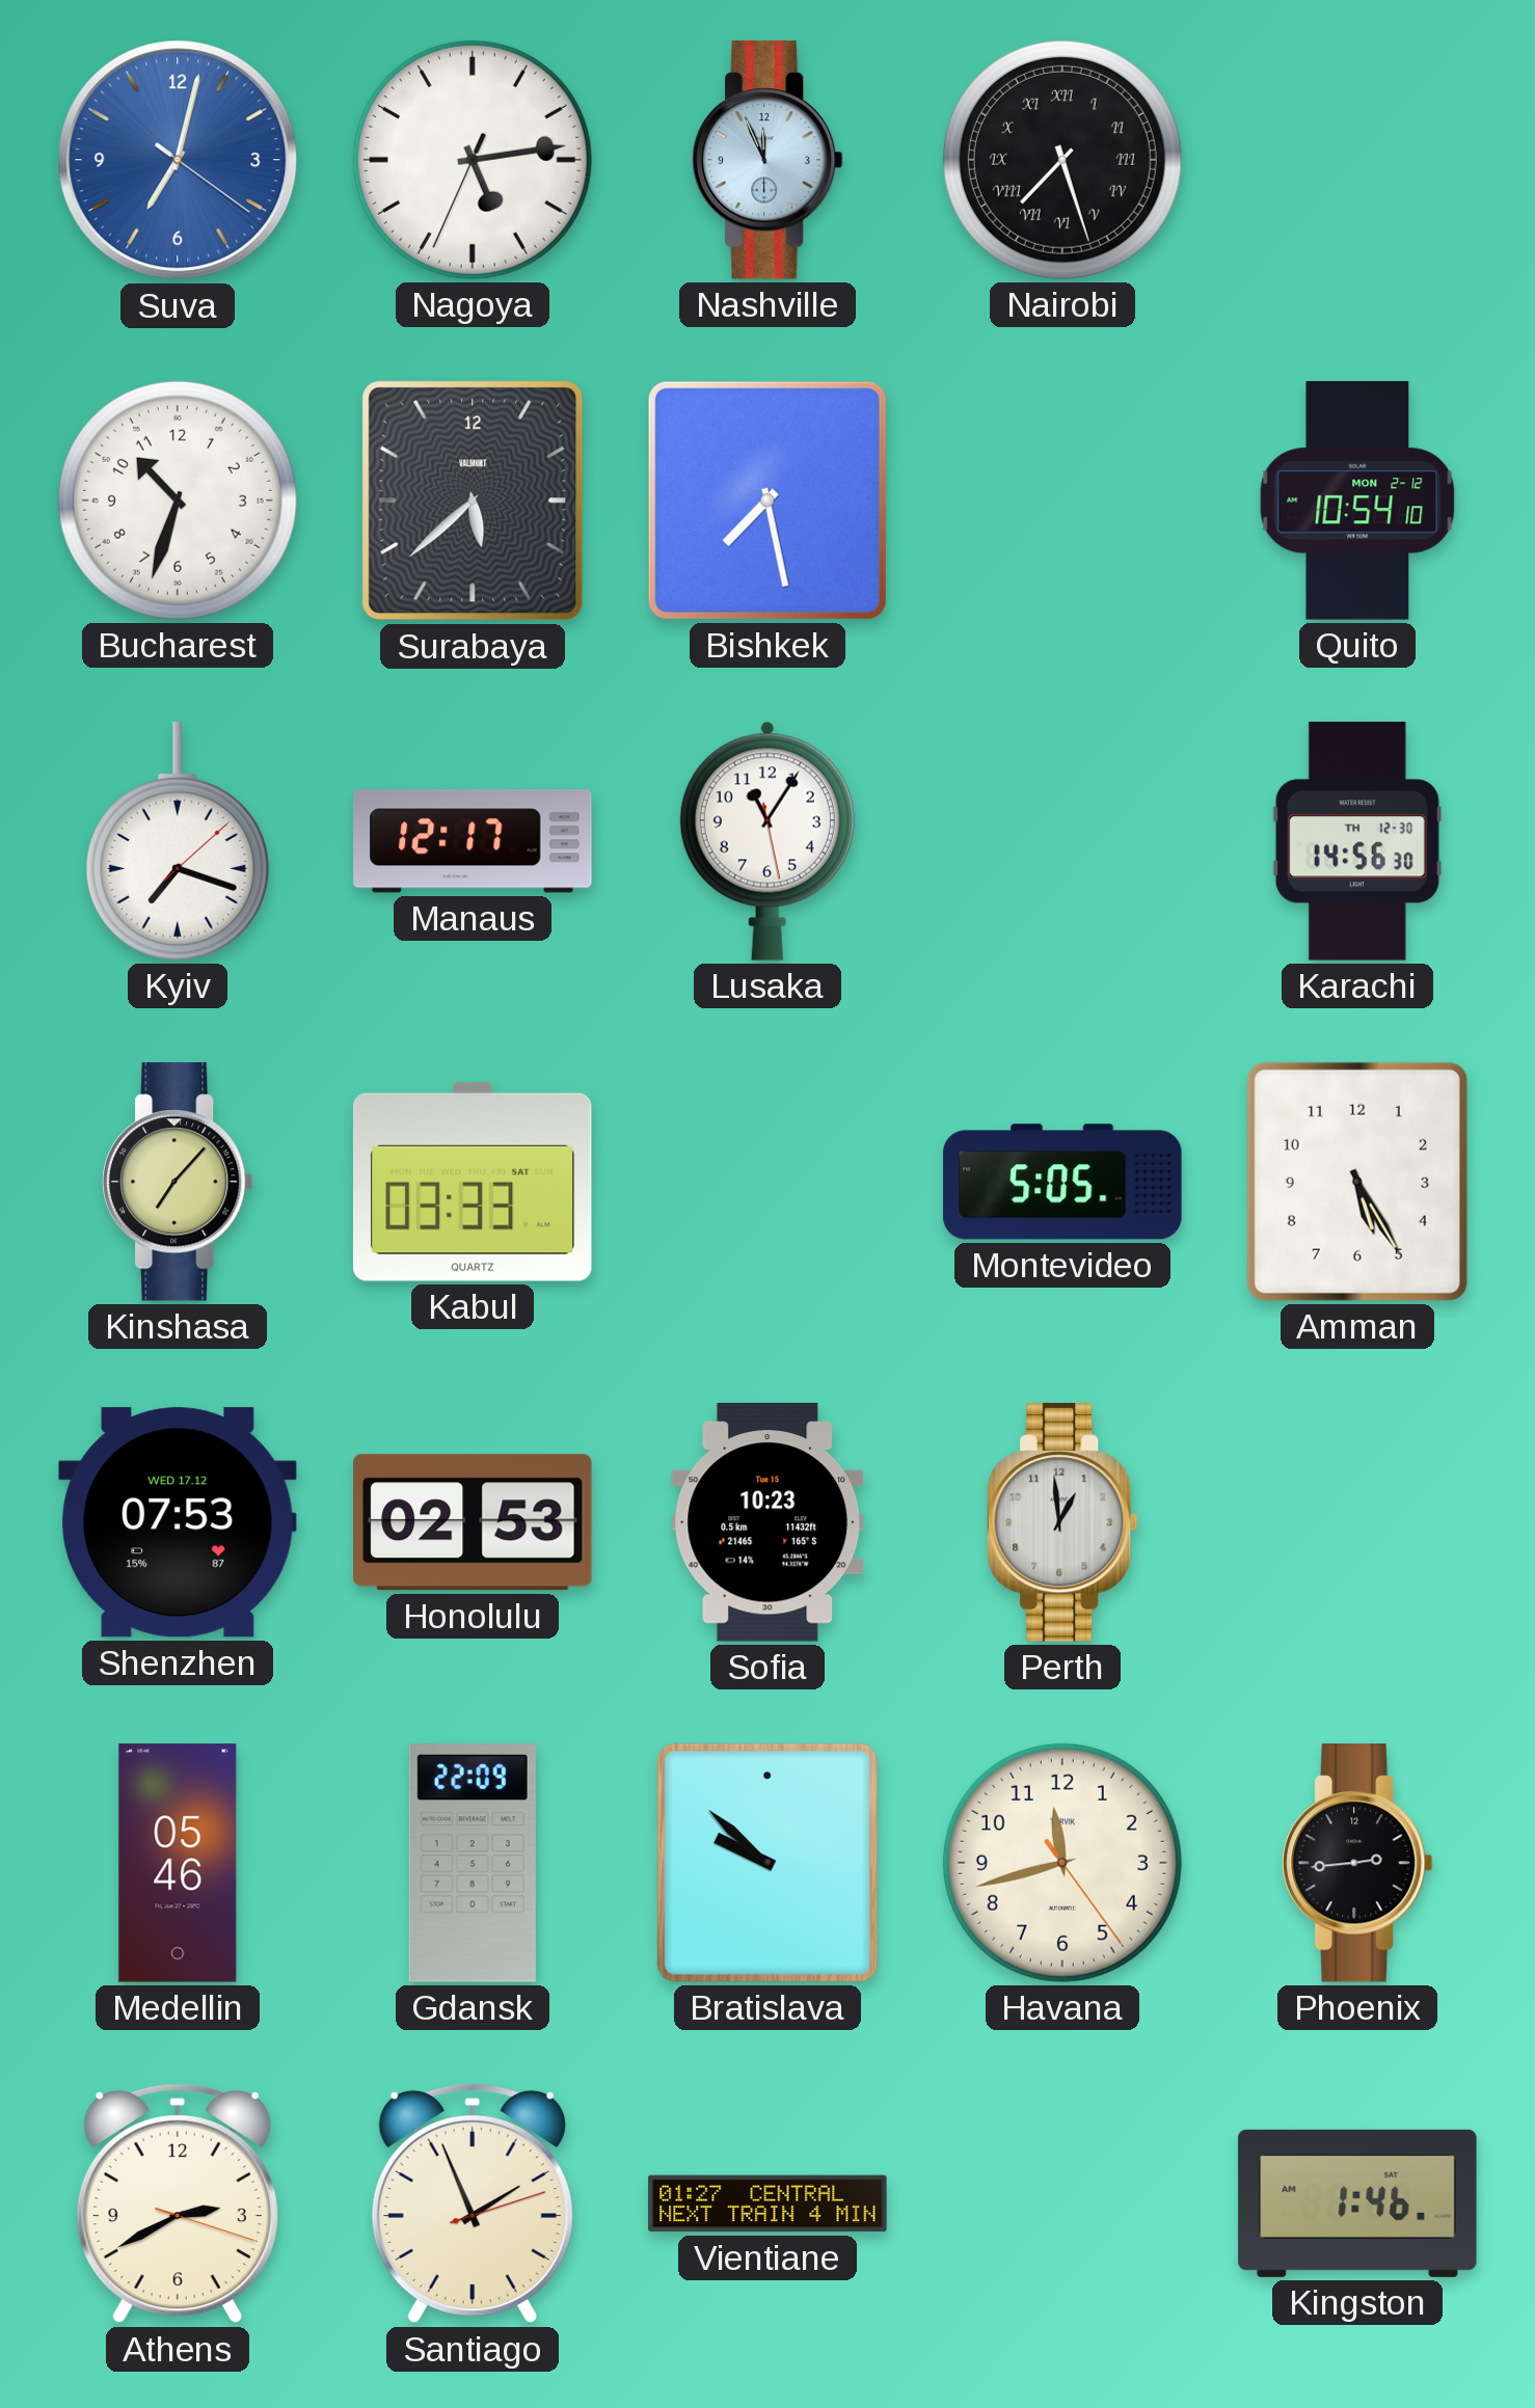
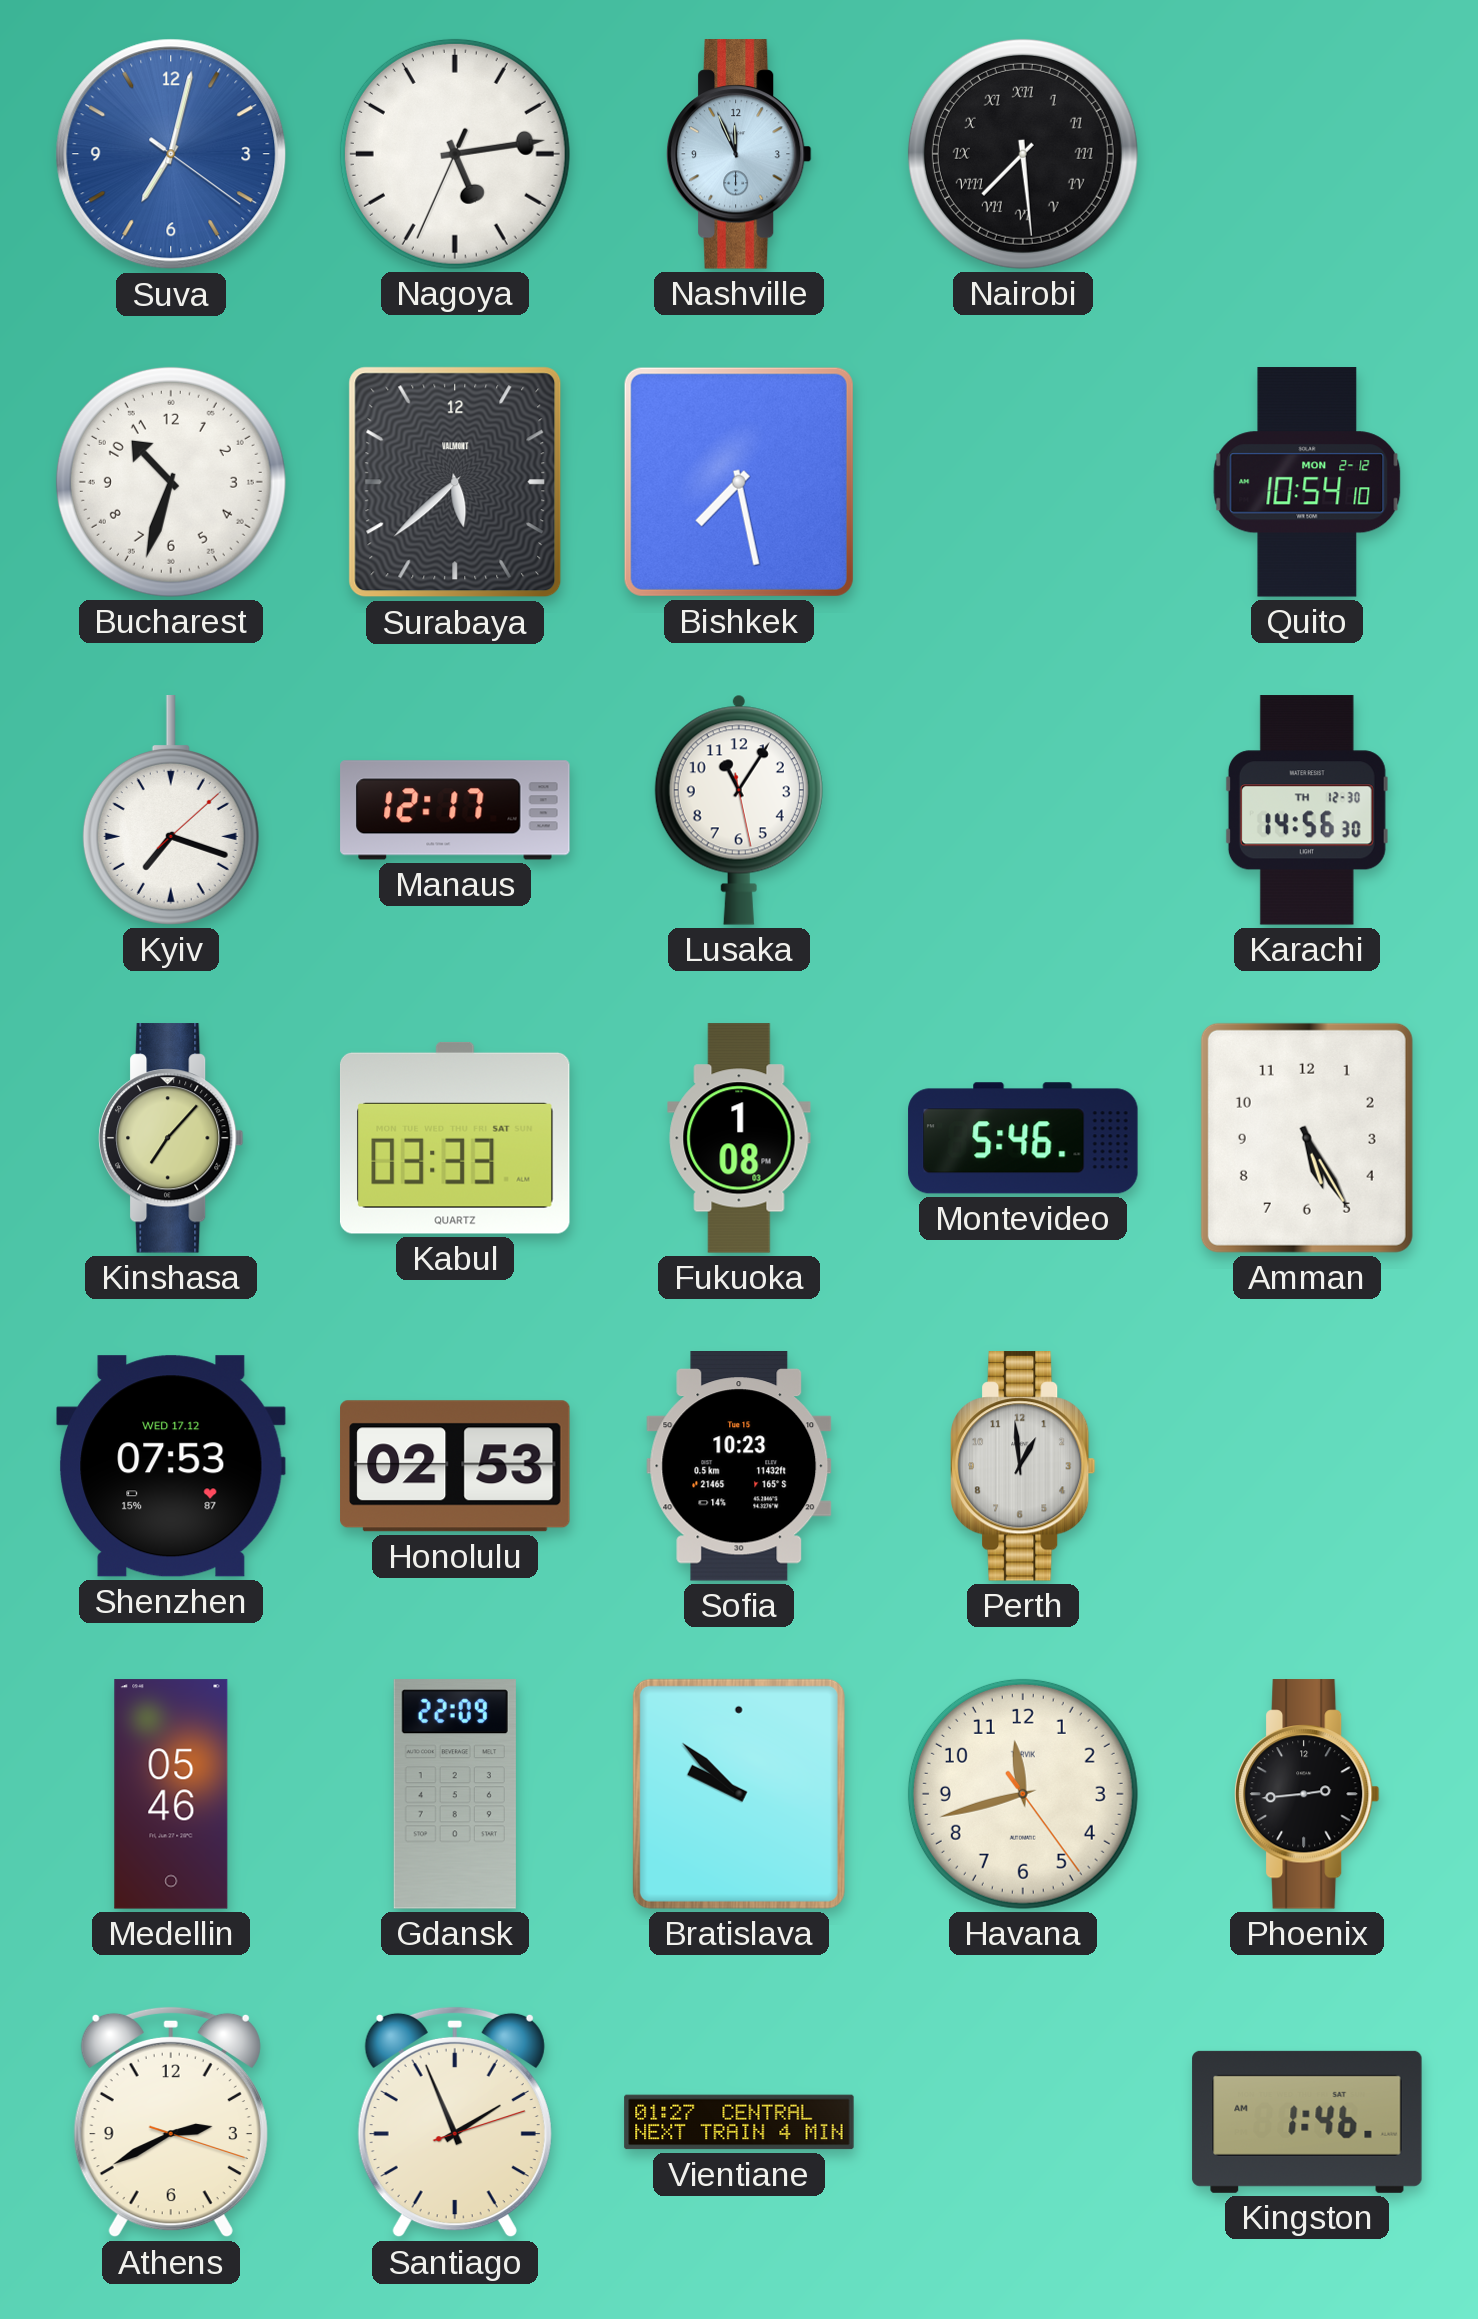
Nairobi: 7:27 -> 7:29 (1023, 154)
Fukuoka: none -> 1:08 (739, 1138)
Montevideo: 5:05 -> 5:46 (1023, 1138)
